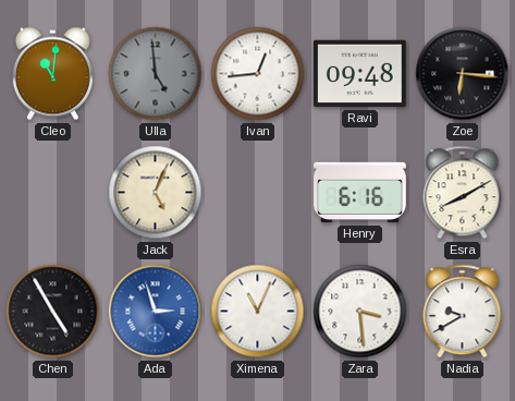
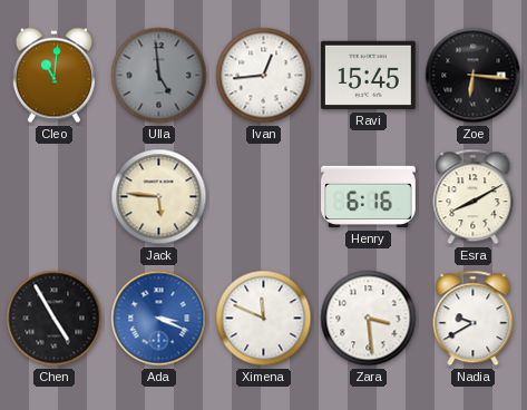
Ravi: 09:48 -> 15:45 (368, 76)
Jack: 5:04 -> 5:46 (159, 197)
Ada: 2:57 -> 3:19 (159, 319)
Ximena: 11:04 -> 11:49 (264, 319)
